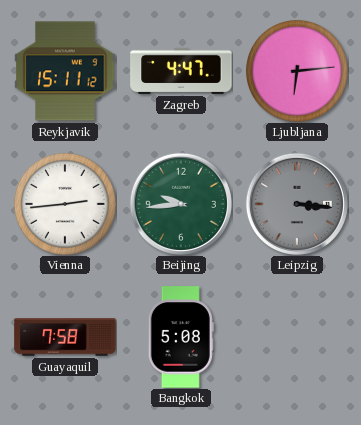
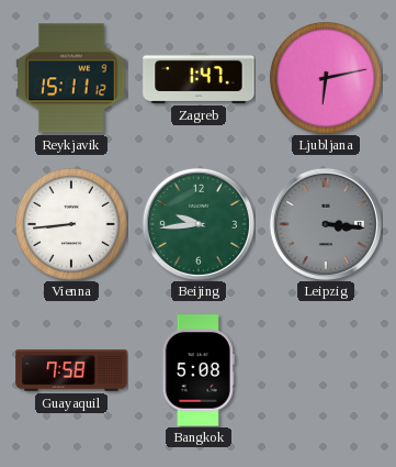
Zagreb: 4:47 -> 1:47 (199, 78)
Ljubljana: 6:14 -> 6:13 (326, 78)
Vienna: 2:44 -> 8:44 (71, 224)
